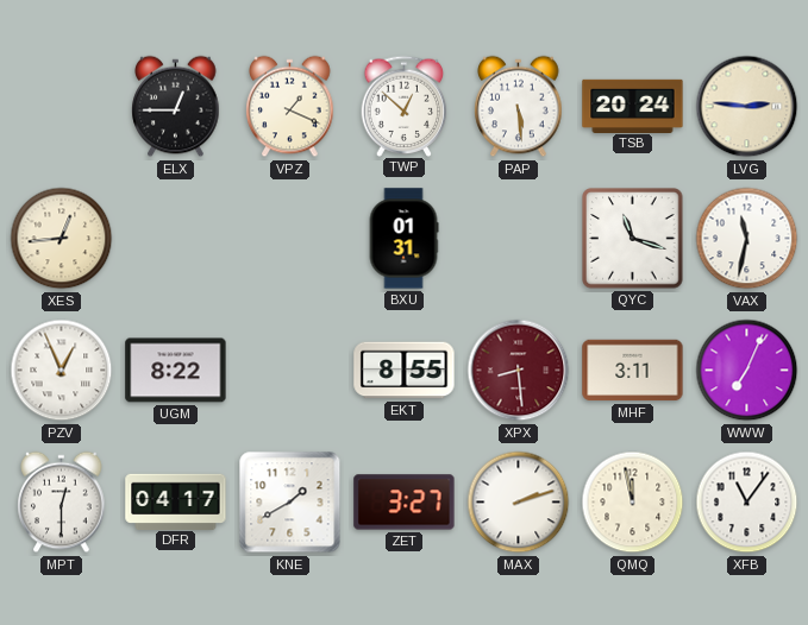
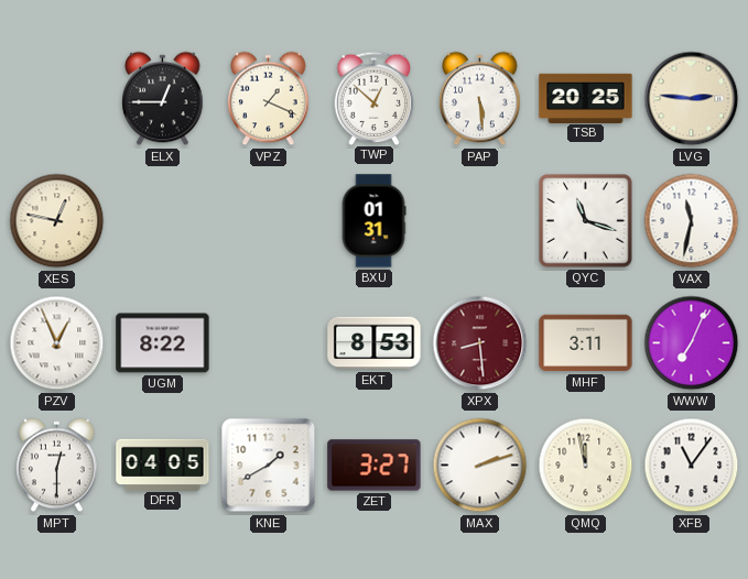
TSB: 20:24 -> 20:25 (586, 98)
XES: 12:44 -> 12:47 (57, 221)
EKT: 8:55 -> 8:53 (375, 343)
DFR: 04:17 -> 04:05 (163, 465)
